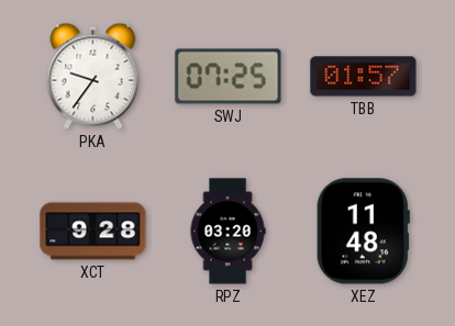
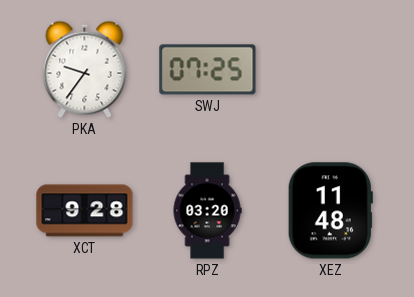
TBB: 01:57 -> none (364, 77)
